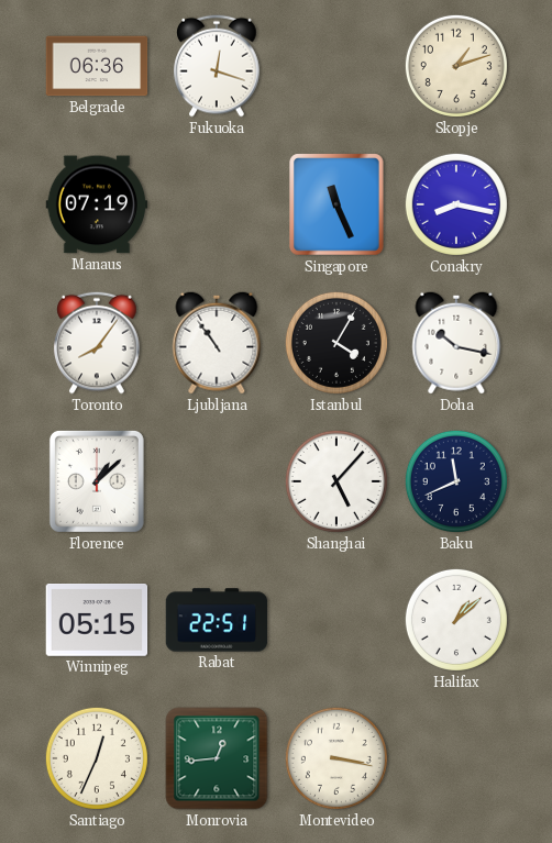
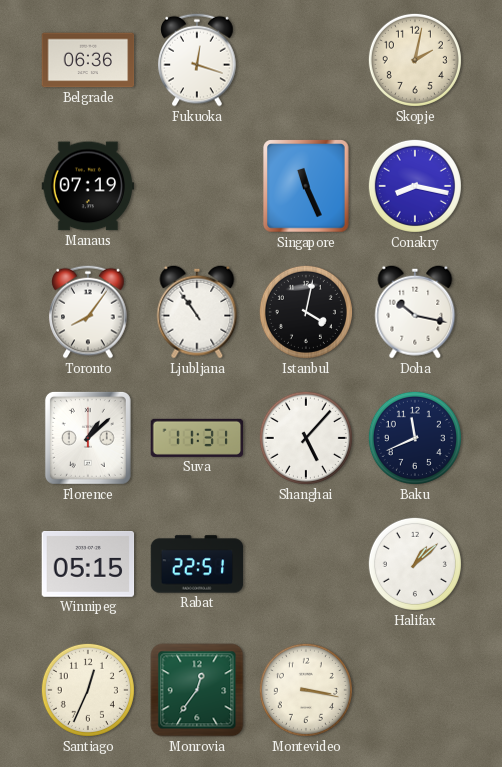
Skopje: 1:12 -> 2:02 (415, 60)
Istanbul: 4:05 -> 4:02 (306, 312)
Suva: none -> 11:31 (197, 438)
Monrovia: 12:44 -> 12:36 (197, 690)
